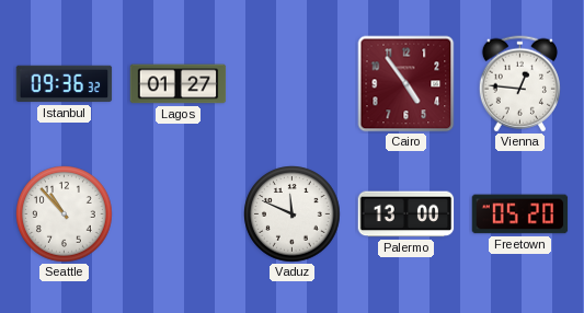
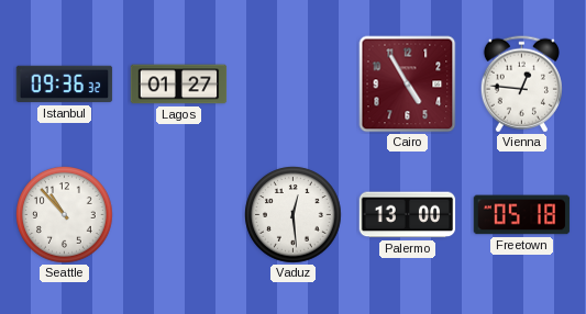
Cairo: 4:54 -> 4:55 (408, 85)
Vaduz: 11:49 -> 12:29 (294, 215)
Freetown: 05:20 -> 05:18 (522, 215)
